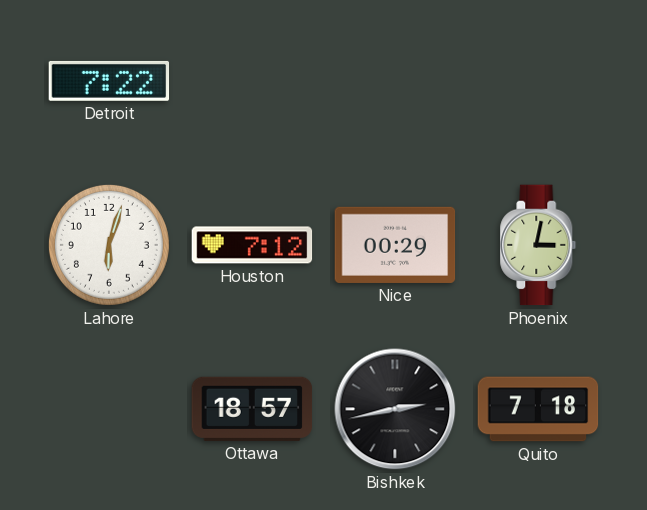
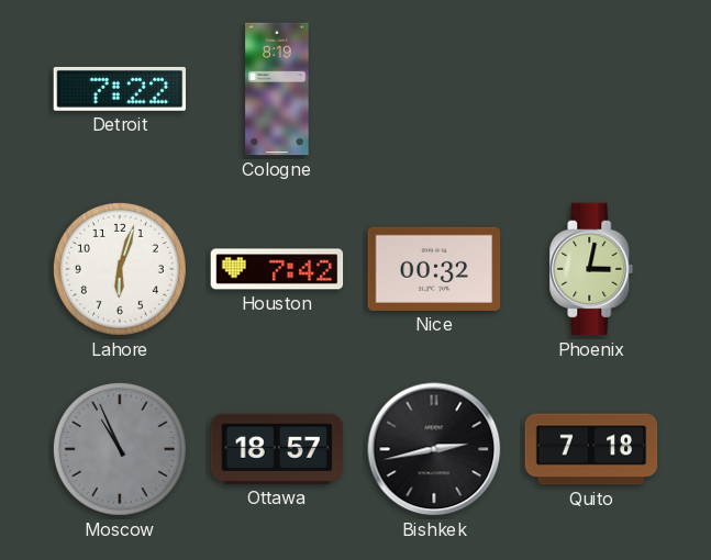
Cologne: none -> 8:19 (277, 89)
Houston: 7:12 -> 7:42 (277, 269)
Nice: 00:29 -> 00:32 (434, 269)
Moscow: none -> 10:56 (120, 449)
